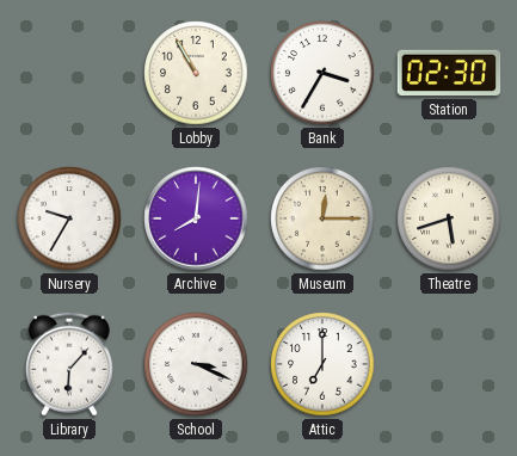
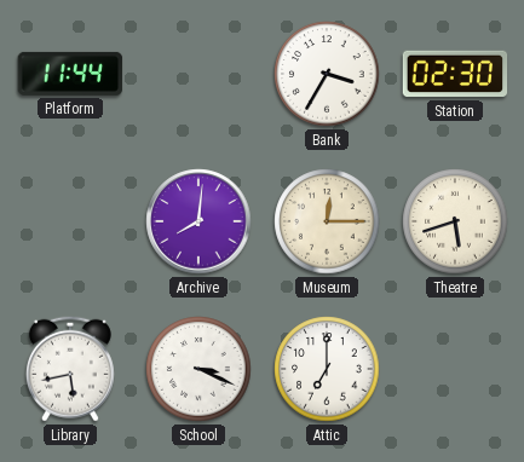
Platform: none -> 11:44 (70, 74)
Lobby: 10:55 -> none (196, 73)
Nursery: 9:35 -> none (69, 218)
Library: 6:07 -> 5:43 (70, 369)
